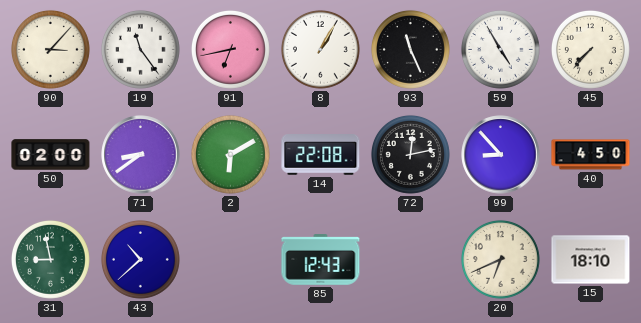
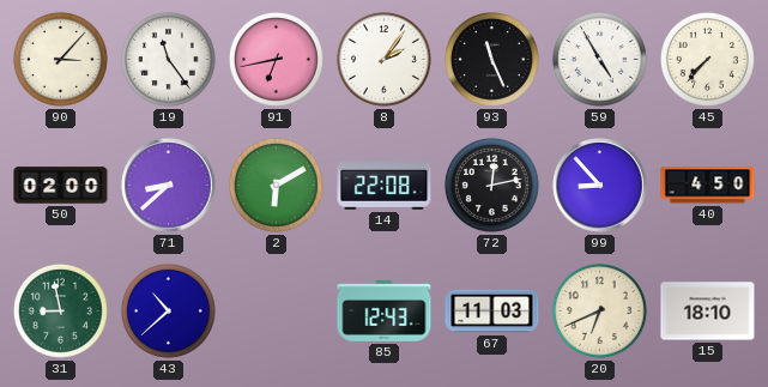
8: 1:05 -> 2:06 (383, 59)
71: 8:39 -> 8:38 (169, 186)
67: none -> 11:03 (492, 312)
